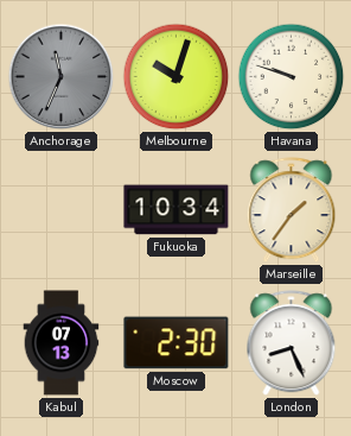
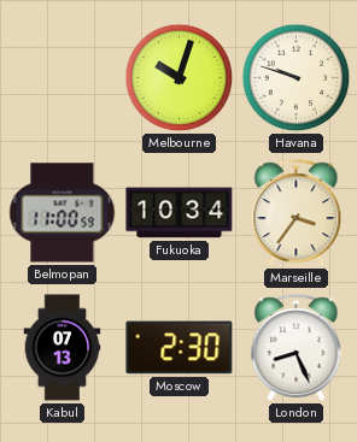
Anchorage: 11:34 -> none (62, 77)
Belmopan: none -> 11:00 (63, 213)
Marseille: 1:36 -> 3:36 (297, 213)
